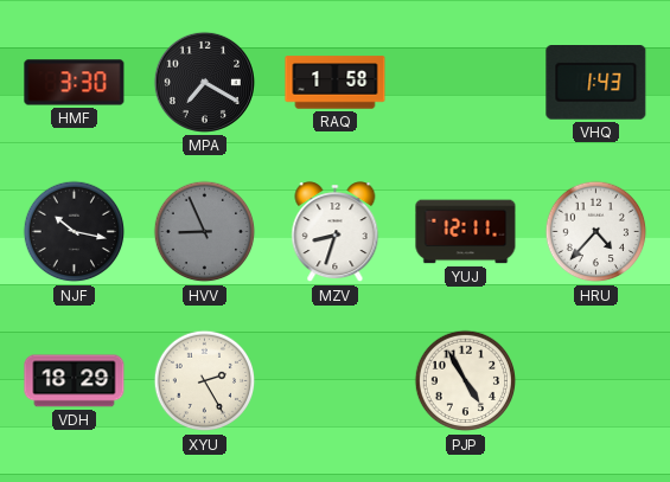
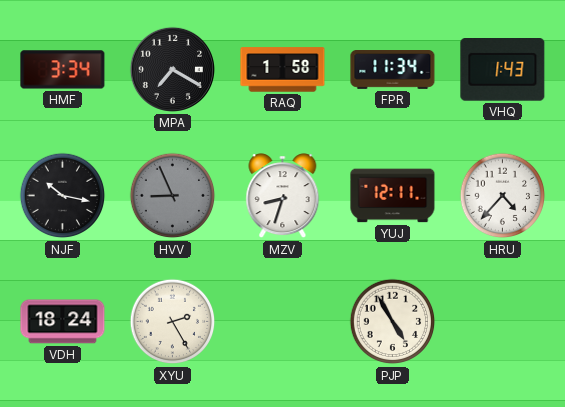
HMF: 3:30 -> 3:34 (63, 70)
FPR: none -> 11:34 (393, 70)
VDH: 18:29 -> 18:24 (63, 322)
